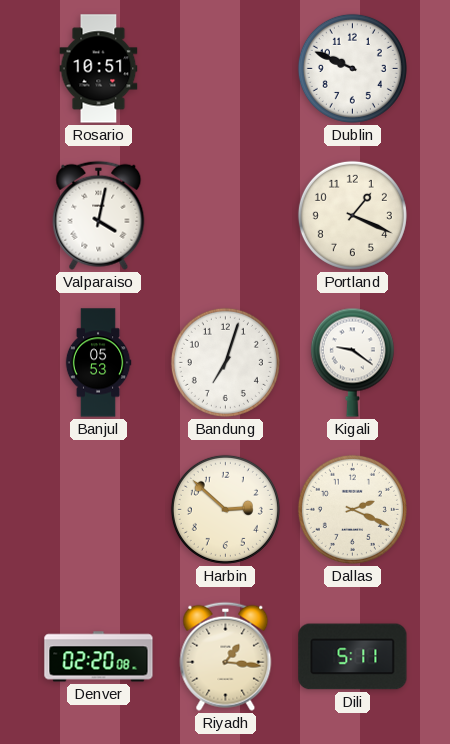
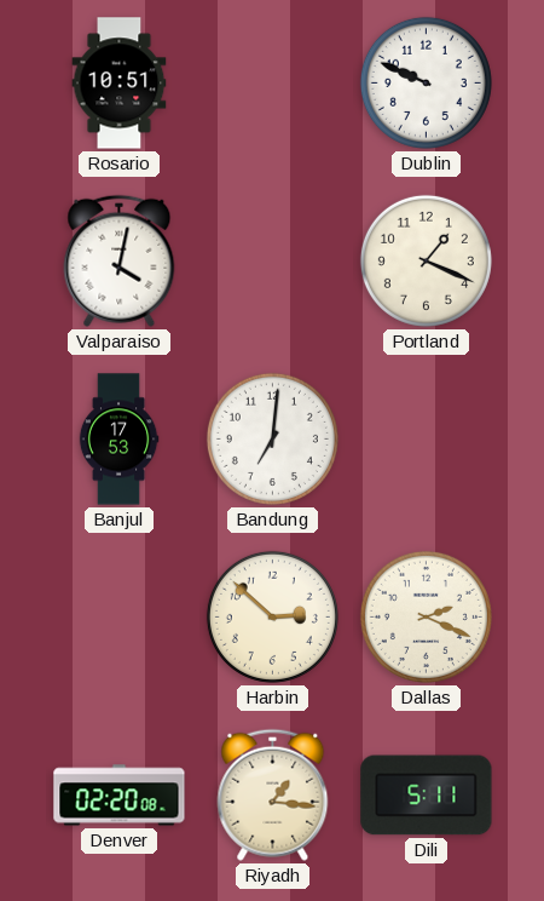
Banjul: 05:53 -> 17:53 (118, 440)
Bandung: 7:03 -> 7:01 (272, 438)
Kigali: 9:21 -> none (352, 362)
